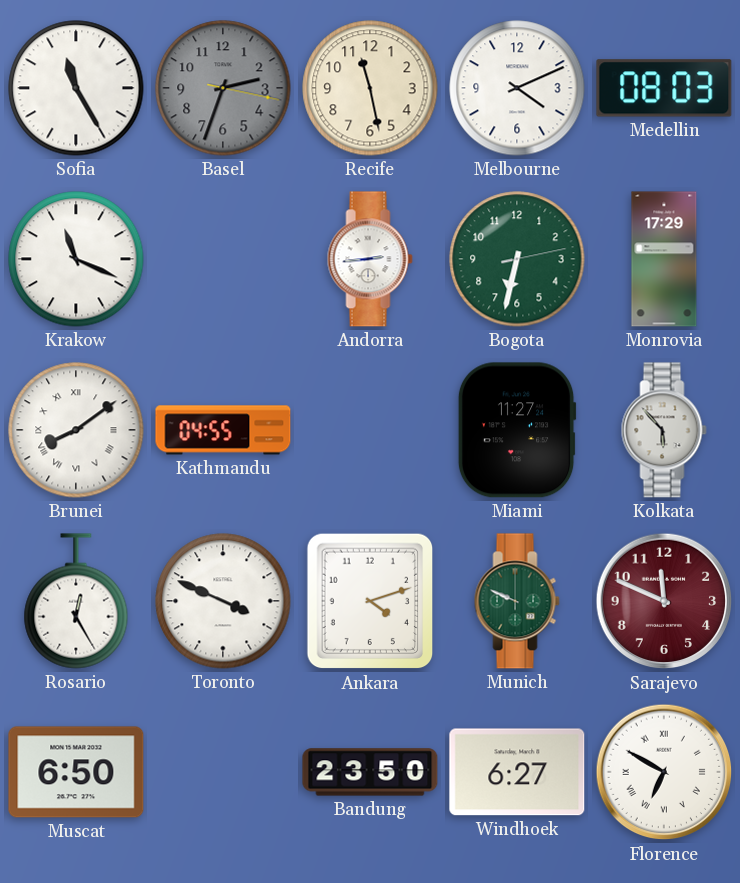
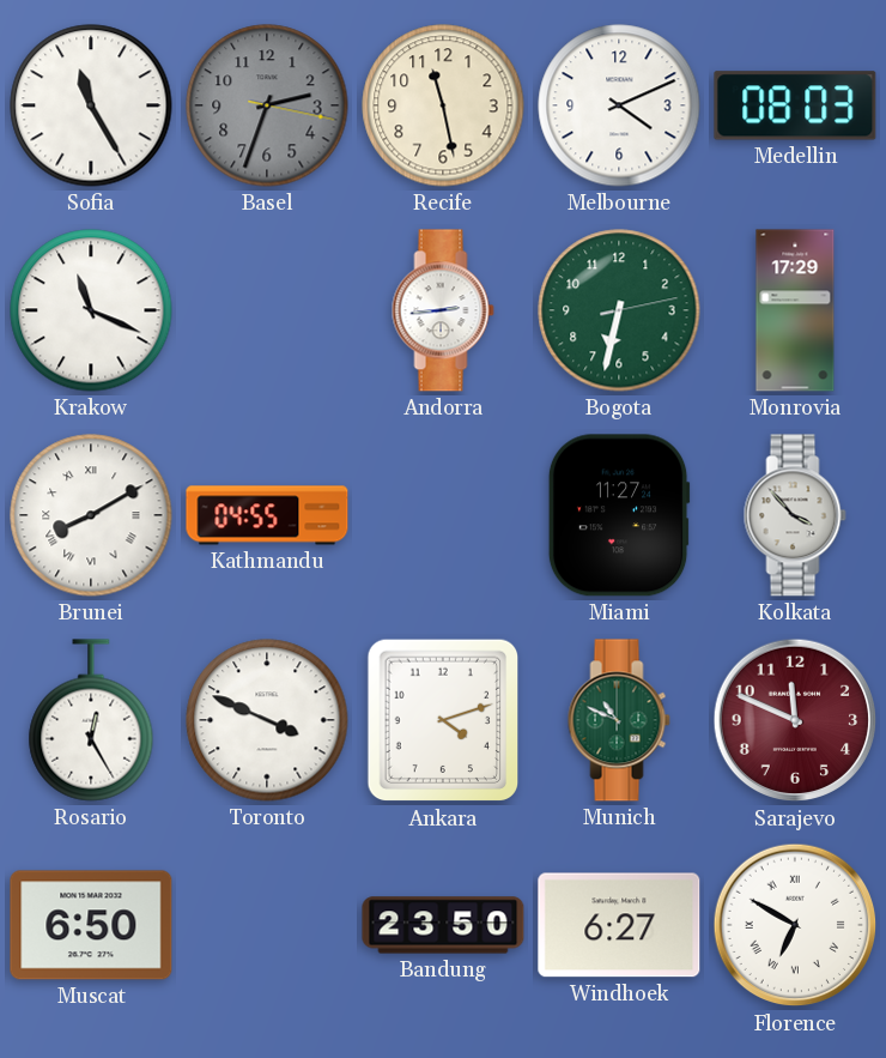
Brunei: 8:09 -> 8:10 (91, 515)
Kolkata: 5:53 -> 3:53 (795, 515)
Munich: 9:49 -> 10:49 (619, 720)
